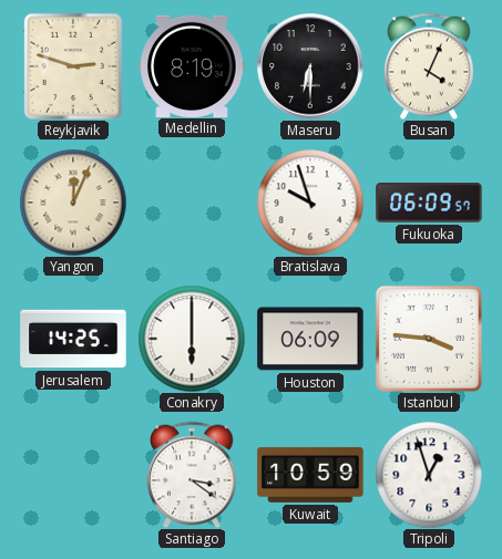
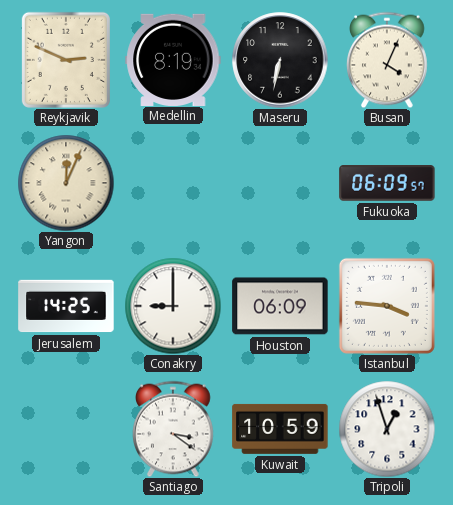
Reykjavik: 2:48 -> 2:49 (66, 60)
Maseru: 6:30 -> 6:32 (280, 60)
Bratislava: 9:57 -> none (310, 203)
Conakry: 6:00 -> 9:00 (173, 306)
